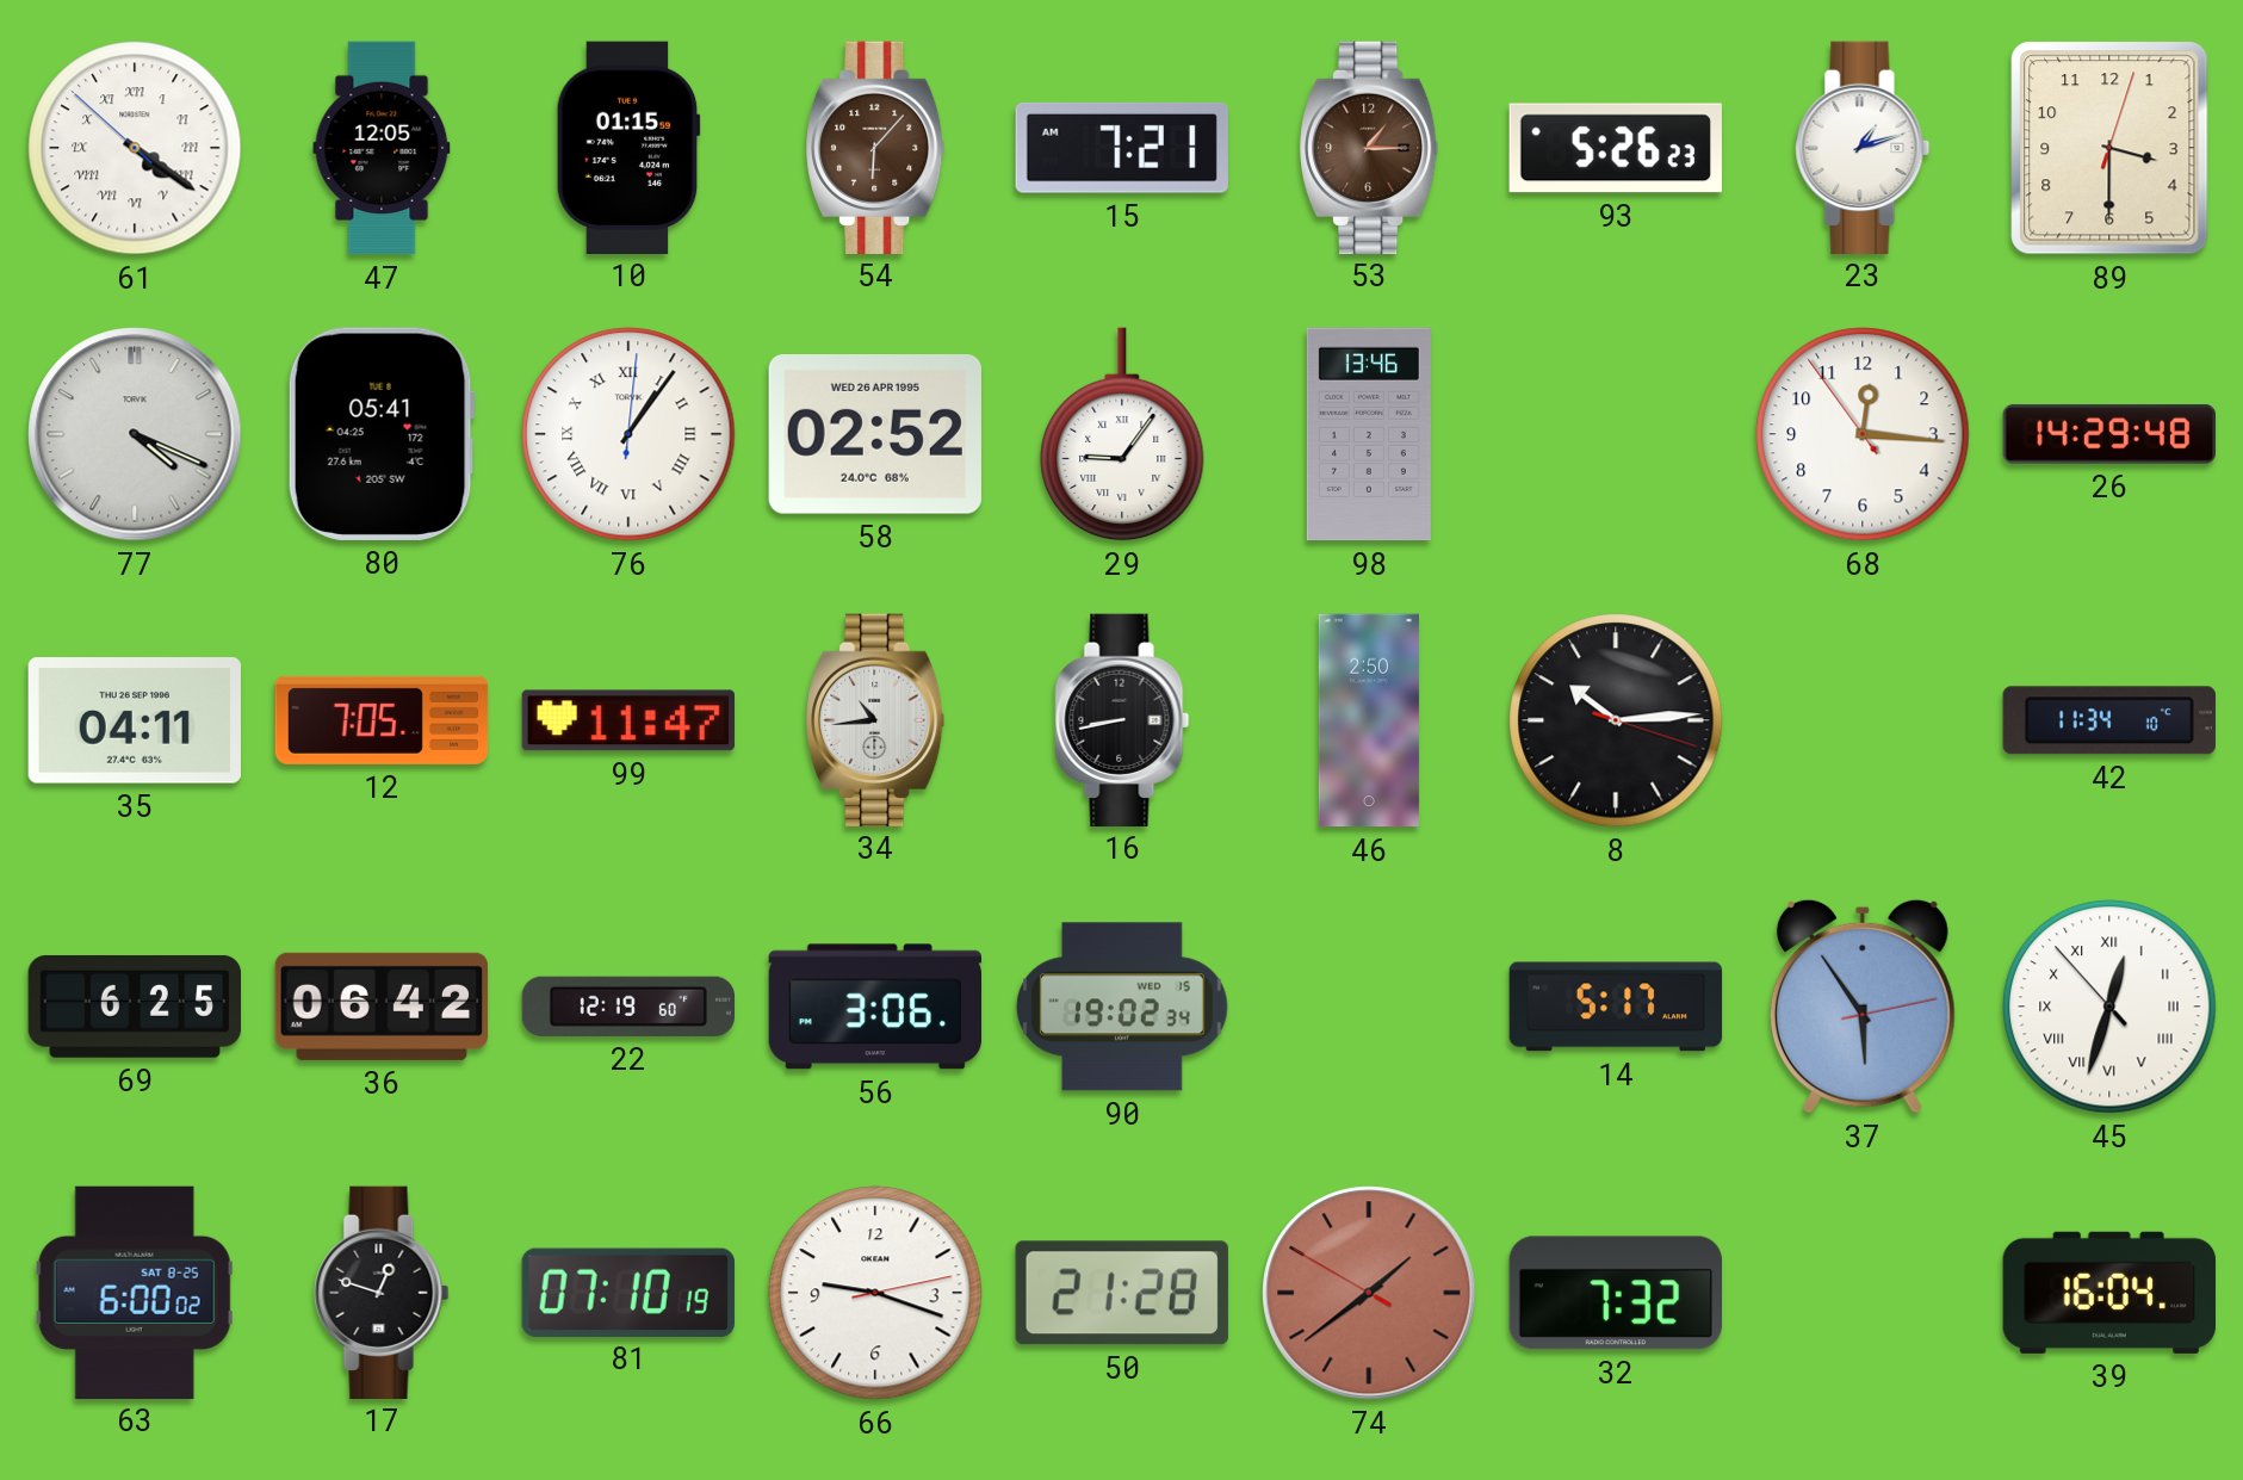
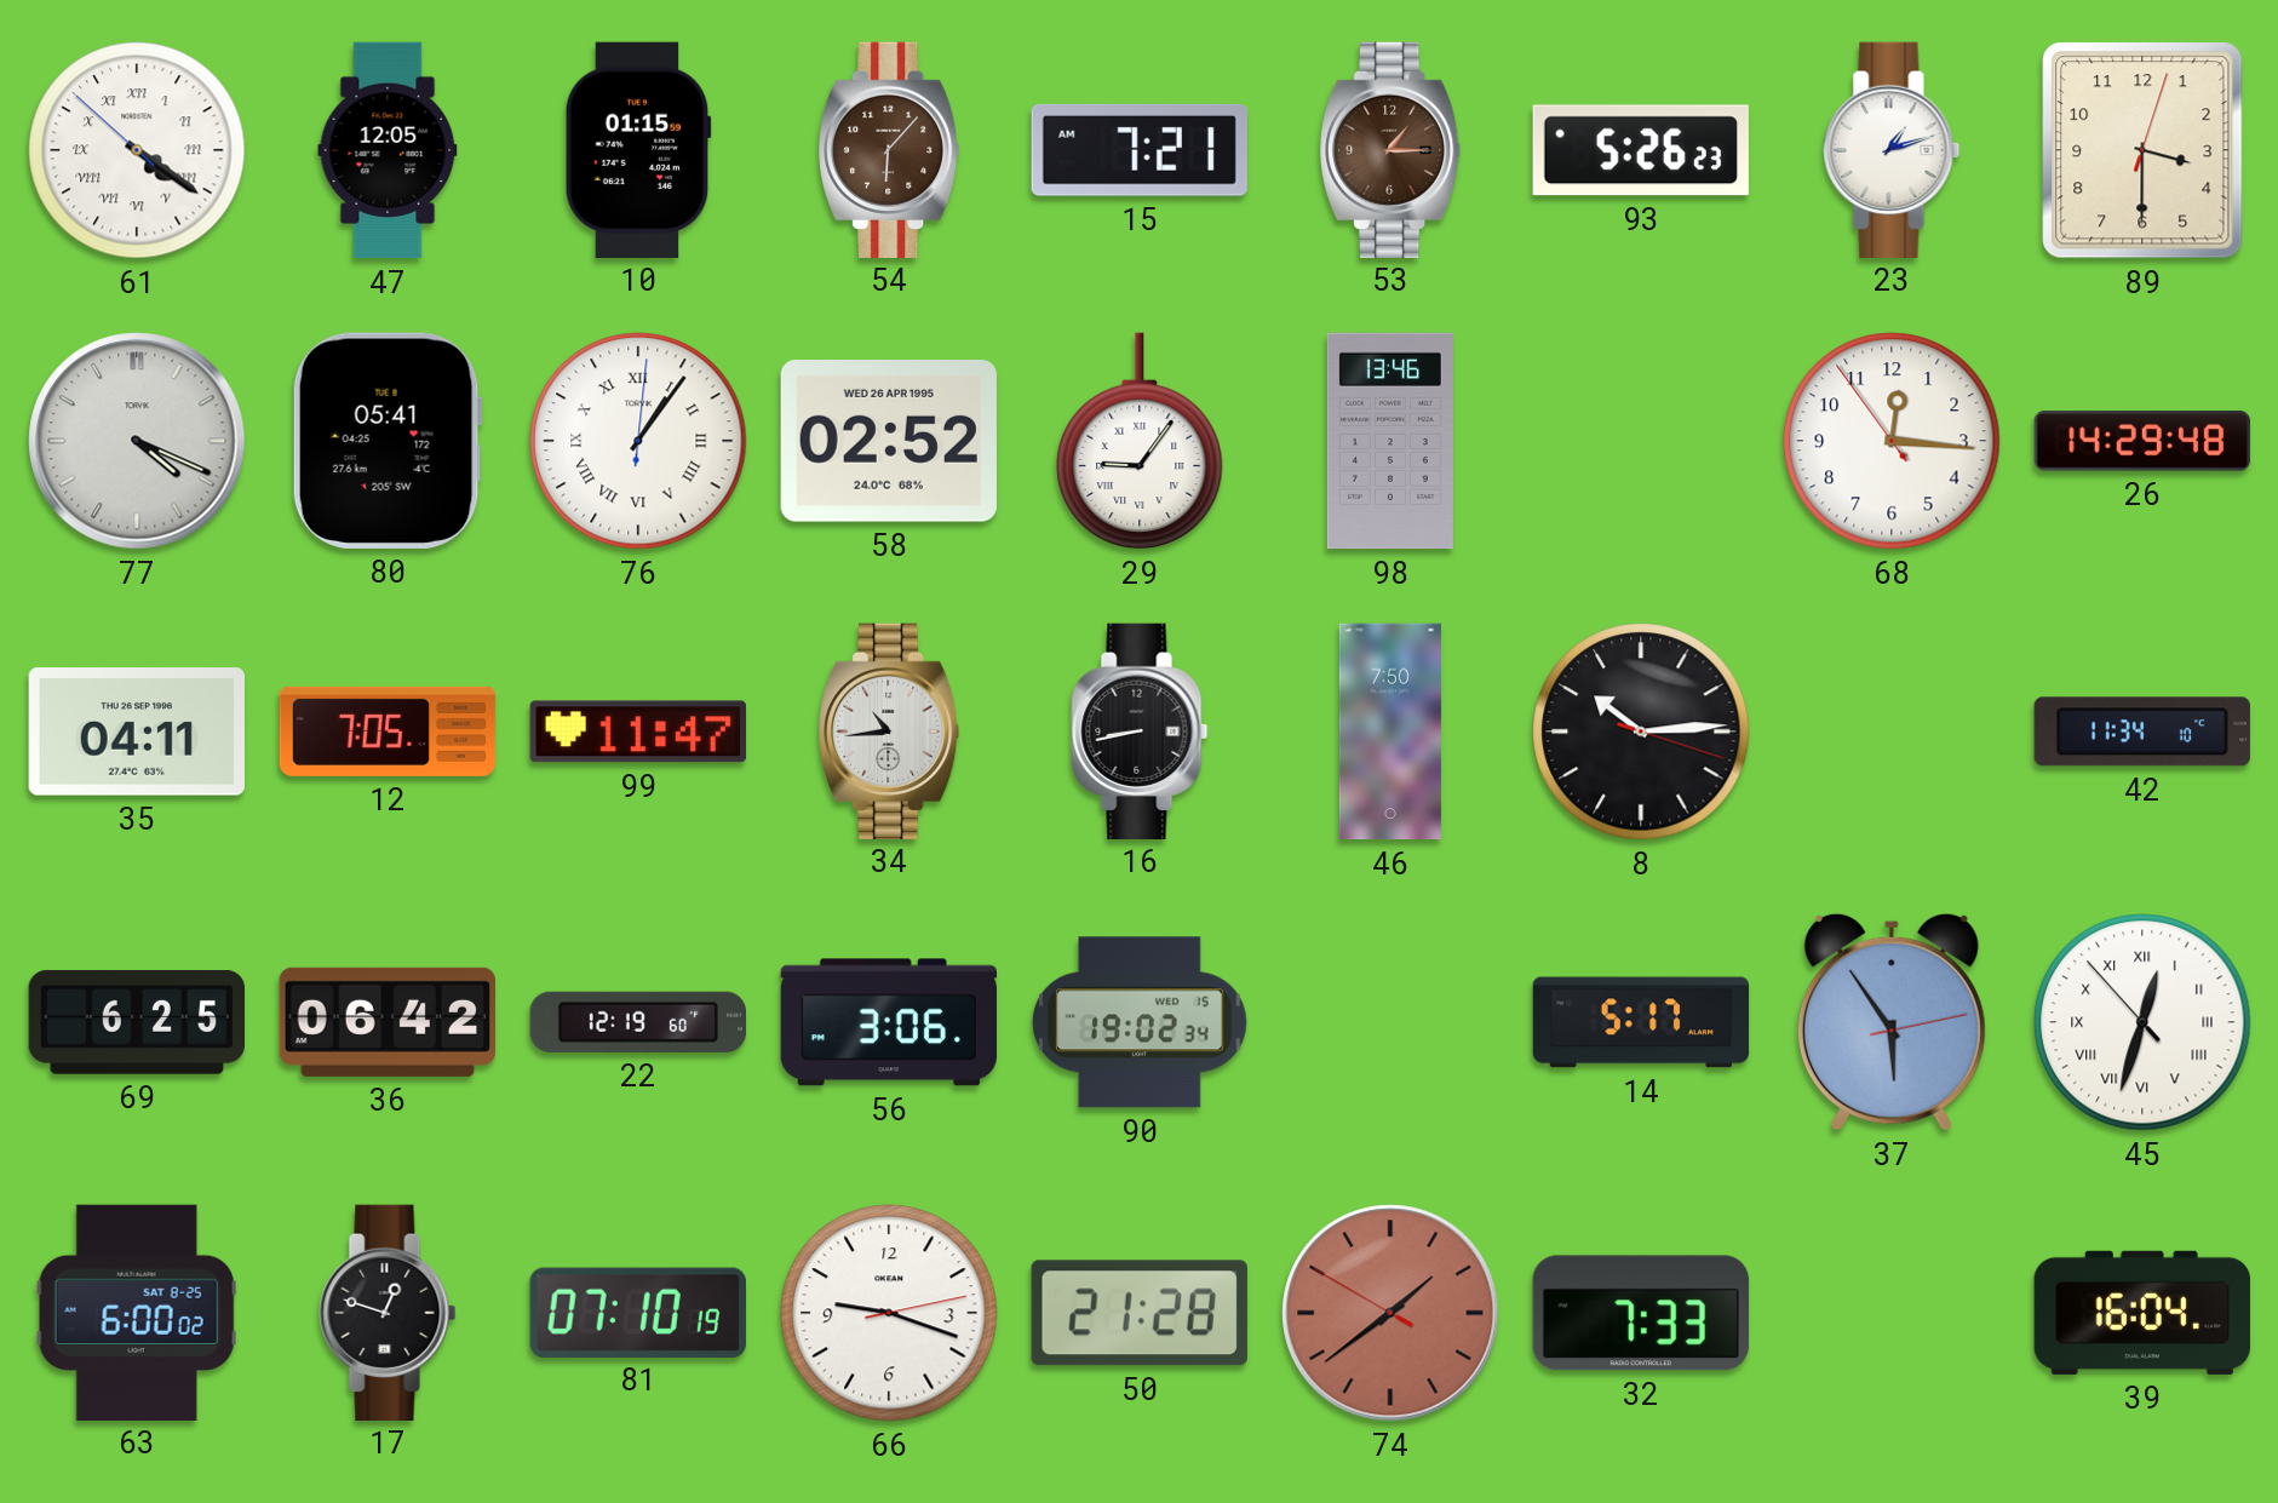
46: 2:50 -> 7:50 (1390, 732)
32: 7:32 -> 7:33 (1641, 1313)
